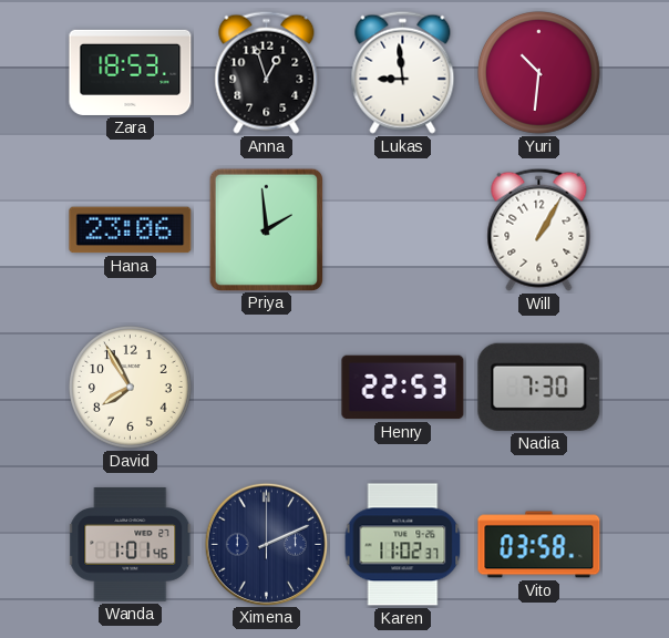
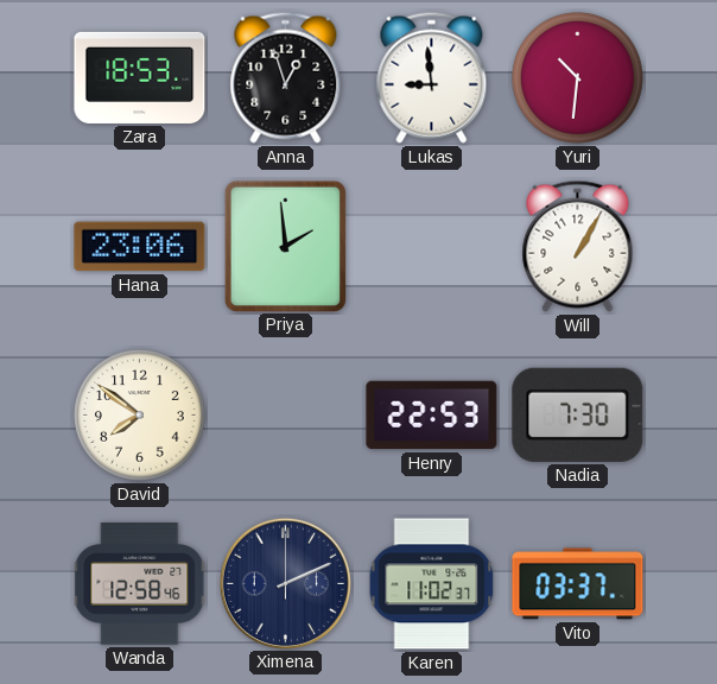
David: 7:55 -> 7:51 (140, 416)
Wanda: 1:01 -> 12:58 (140, 584)
Vito: 03:58 -> 03:37 (578, 584)
